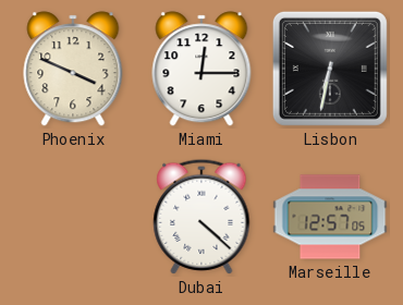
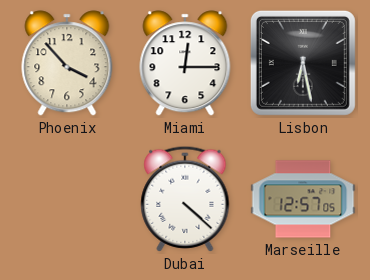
Phoenix: 3:49 -> 3:53 (67, 63)
Lisbon: 6:32 -> 6:28 (303, 63)
